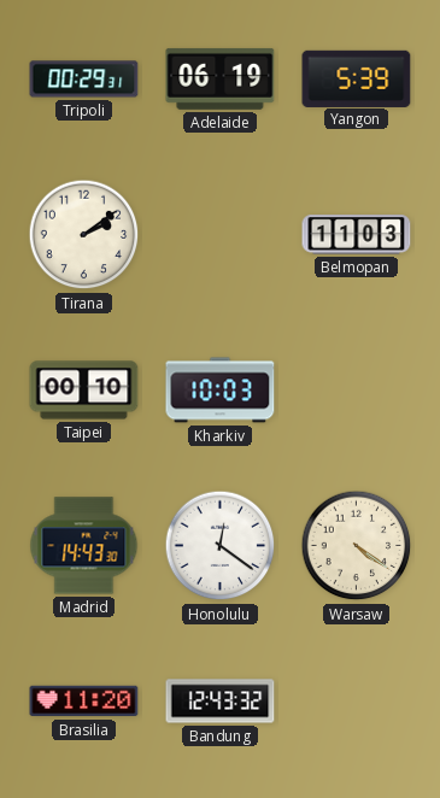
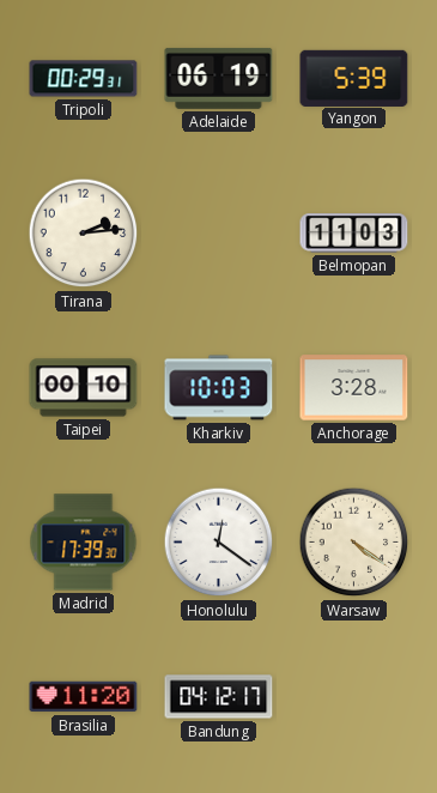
Tirana: 2:09 -> 2:14 (84, 234)
Anchorage: none -> 3:28 (354, 388)
Madrid: 14:43 -> 17:39 (84, 543)
Bandung: 12:43 -> 04:12 (219, 697)
